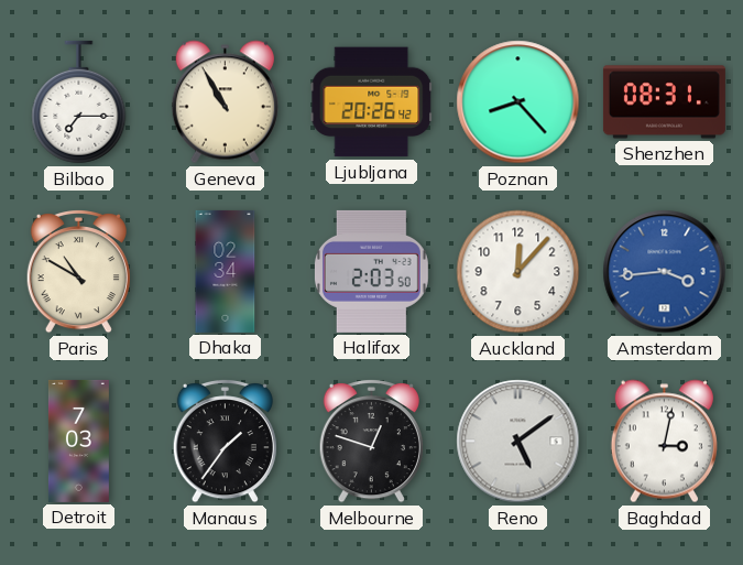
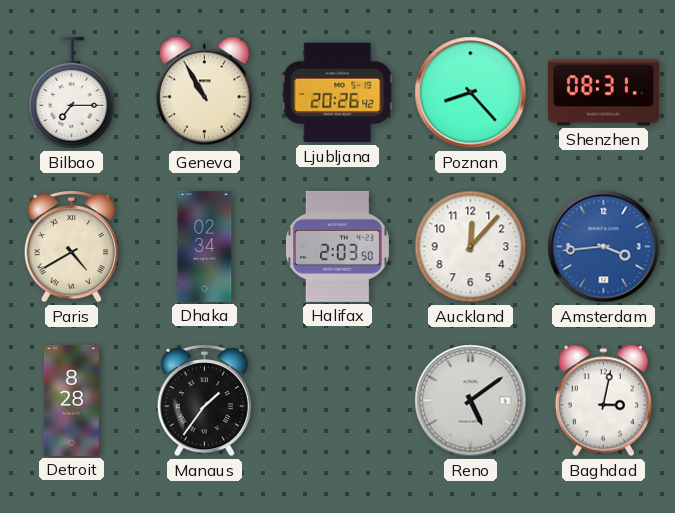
Paris: 10:50 -> 4:40 (71, 246)
Detroit: 7:03 -> 8:28 (71, 400)
Melbourne: 12:48 -> none (371, 441)
